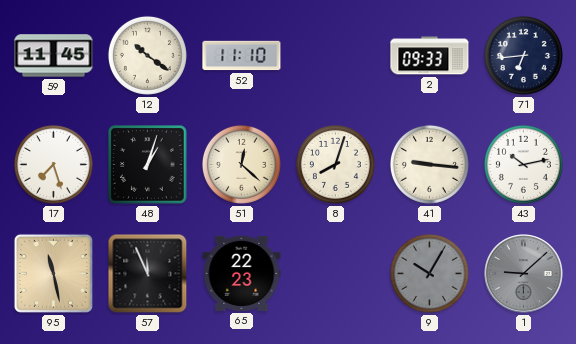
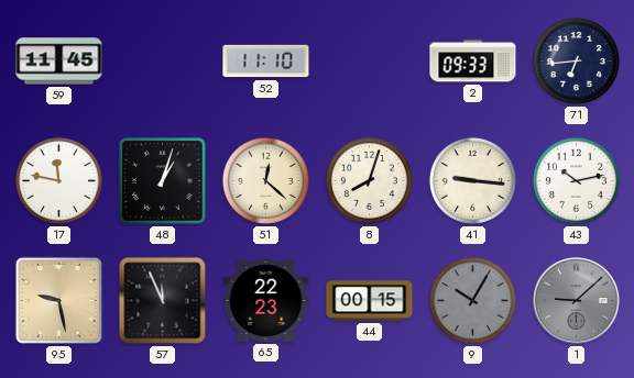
12: 10:21 -> none (147, 55)
17: 7:27 -> 11:47 (58, 180)
95: 11:28 -> 9:28 (58, 300)
44: none -> 00:15 (370, 301)
